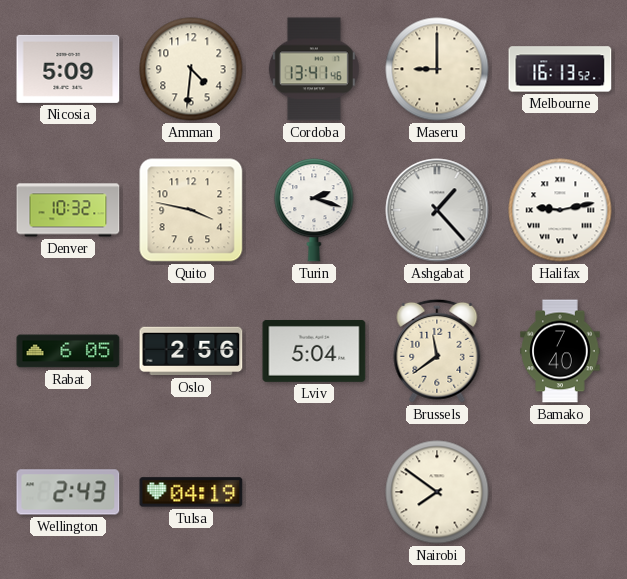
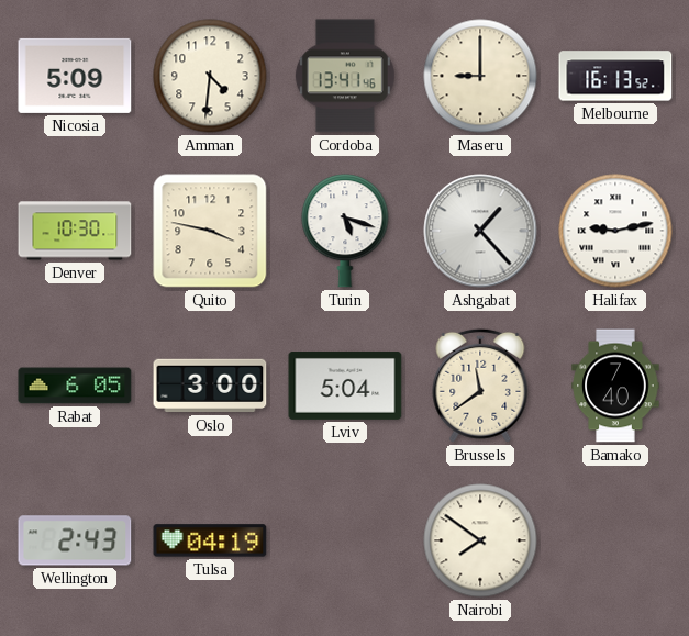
Denver: 10:32 -> 10:30 (75, 231)
Turin: 2:18 -> 5:18 (345, 231)
Oslo: 2:56 -> 3:00 (210, 386)
